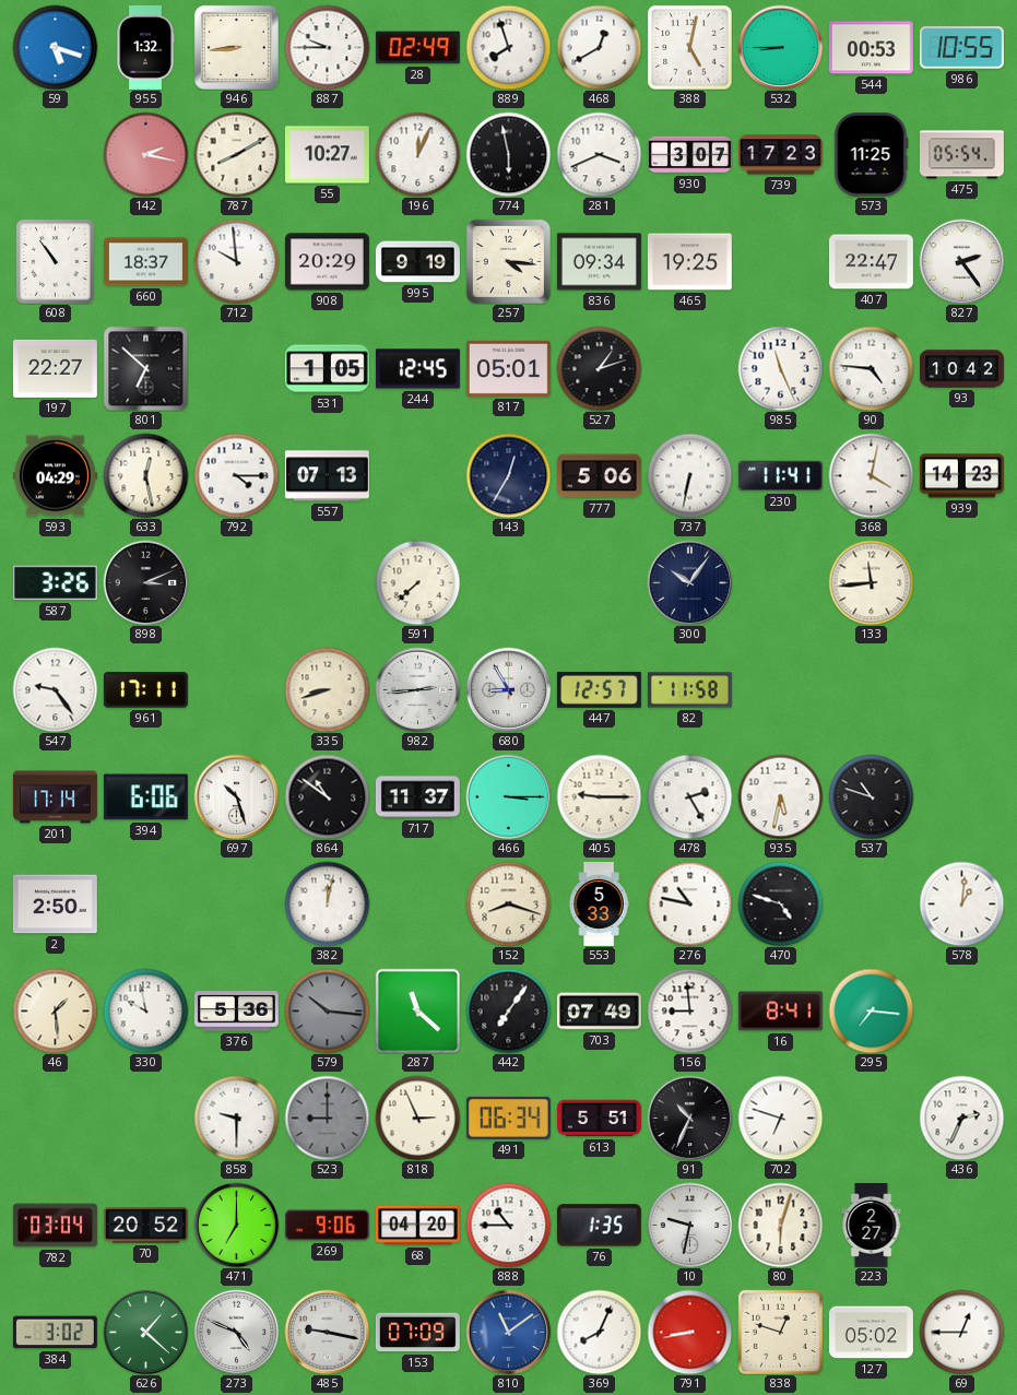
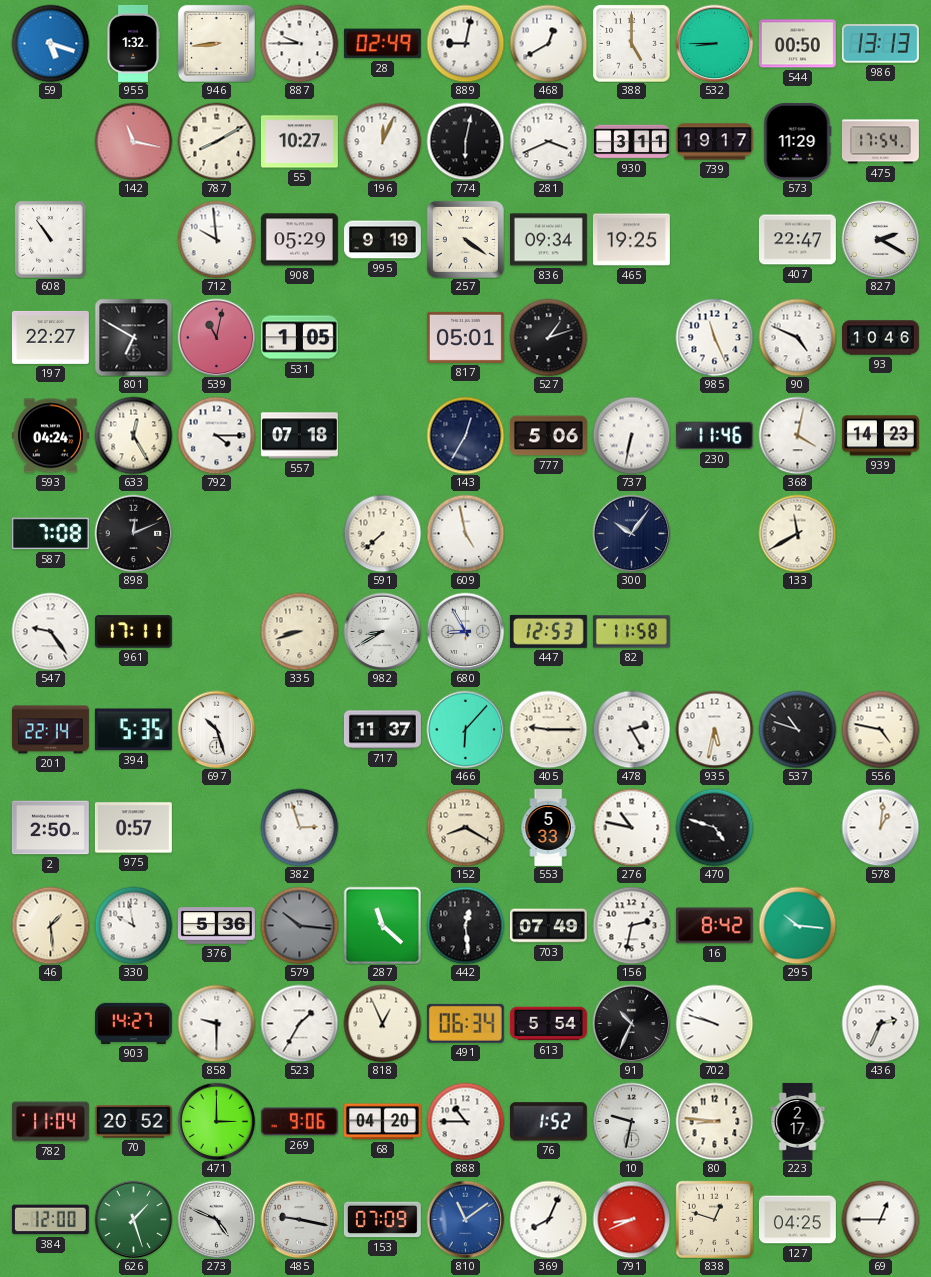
889: 7:57 -> 9:02 (465, 43)
388: 5:02 -> 5:00 (631, 43)
544: 00:53 -> 00:50 (797, 44)
986: 10:55 -> 13:13 (880, 44)
142: 2:17 -> 11:17 (133, 141)
774: 5:58 -> 6:02 (465, 141)
930: 3:07 -> 3:11 (631, 142)
739: 17:23 -> 19:17 (714, 142)
573: 11:25 -> 11:29 (798, 141)
475: 05:54 -> 17:54 (880, 142)
660: 18:37 -> none (145, 262)
908: 20:29 -> 05:29 (299, 240)
257: 4:16 -> 4:21 (465, 239)
827: 2:24 -> 2:20 (880, 239)
801: 6:52 -> 6:50 (133, 337)
539: none -> 11:02 (216, 337)
244: 12:45 -> none (417, 369)
90: 4:46 -> 4:49 (797, 337)
93: 10:42 -> 10:46 (881, 338)
593: 04:29 -> 04:24 (50, 436)
633: 12:28 -> 12:25 (133, 435)
557: 07:13 -> 07:18 (299, 436)
230: 11:41 -> 11:46 (714, 436)
587: 3:26 -> 7:08 (50, 534)
898: 3:11 -> 12:11 (133, 533)
609: none -> 4:58 (465, 533)
133: 11:44 -> 11:40 (797, 533)
982: 2:44 -> 8:40 (382, 631)
447: 12:57 -> 12:53 (548, 631)
201: 17:14 -> 22:14 (50, 730)
394: 6:06 -> 5:35 (133, 730)
864: 10:51 -> none (327, 796)
466: 3:15 -> 6:07 (465, 729)
556: none -> 4:47 (880, 729)
975: none -> 0:57 (133, 828)
382: 12:02 -> 2:57 (299, 827)
152: 8:18 -> 8:20 (465, 827)
442: 7:06 -> 12:29 (465, 925)
156: 8:59 -> 2:32 (631, 925)
16: 8:41 -> 8:42 (714, 926)
295: 7:16 -> 10:16 (797, 925)
903: none -> 14:27 (133, 1023)
523: 9:00 -> 1:35 (299, 1023)
523 dial: grey -> white (299, 1023)
818: 2:56 -> 12:56 (382, 1023)
613: 5:51 -> 5:54 (548, 1024)
702: 6:48 -> 9:48 (714, 1023)
782: 03:04 -> 11:04 (50, 1122)
471: 7:00 -> 3:00 (216, 1121)
76: 1:35 -> 1:52 (548, 1122)
80: 6:03 -> 8:46 (714, 1121)
223: 2:27 -> 2:17 (798, 1121)
384: 3:02 -> 12:00 (50, 1220)
626: 1:22 -> 1:27 (133, 1219)
791: 8:43 -> 8:41 (631, 1219)
127: 05:02 -> 04:25 (797, 1220)
